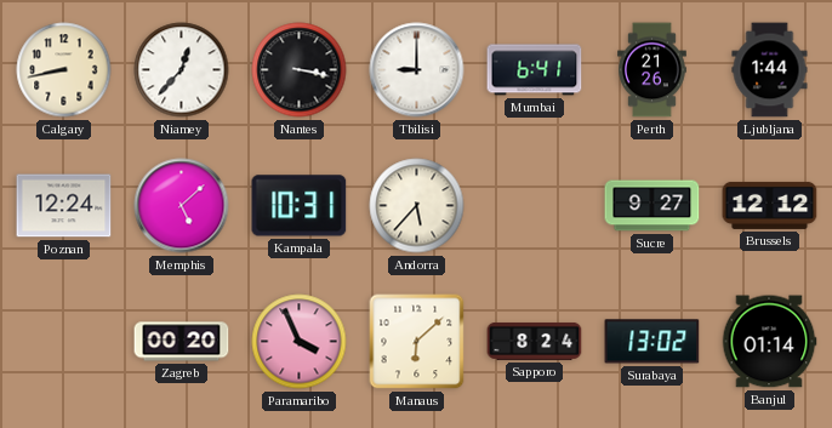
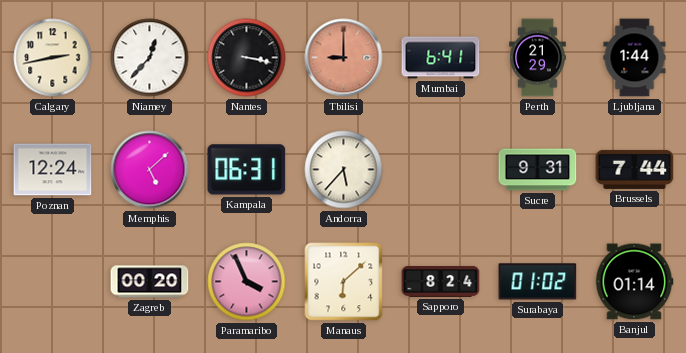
Calgary: 8:43 -> 2:43 (53, 58)
Tbilisi dial: white -> salmon (344, 58)
Perth: 21:26 -> 21:29 (538, 58)
Kampala: 10:31 -> 06:31 (247, 170)
Sucre: 9:27 -> 9:31 (538, 170)
Brussels: 12:12 -> 7:44 (635, 169)
Surabaya: 13:02 -> 01:02 (538, 282)
